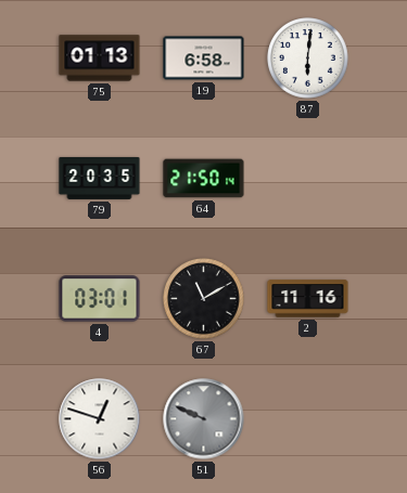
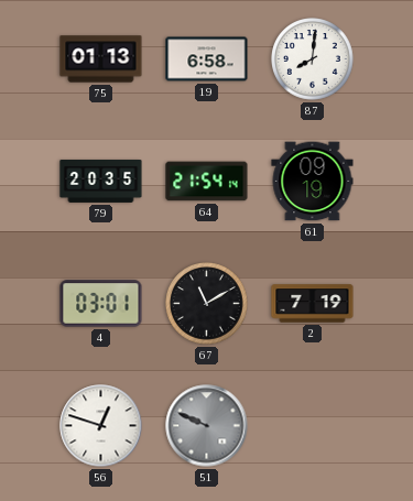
87: 6:01 -> 8:01 (313, 59)
64: 21:50 -> 21:54 (207, 182)
61: none -> 09:19 (313, 182)
2: 11:16 -> 7:19 (313, 304)
